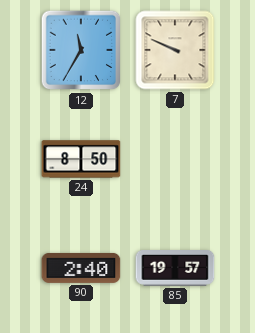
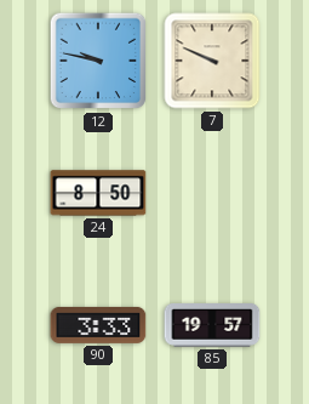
12: 11:35 -> 9:47 (98, 61)
90: 2:40 -> 3:33 (98, 325)
